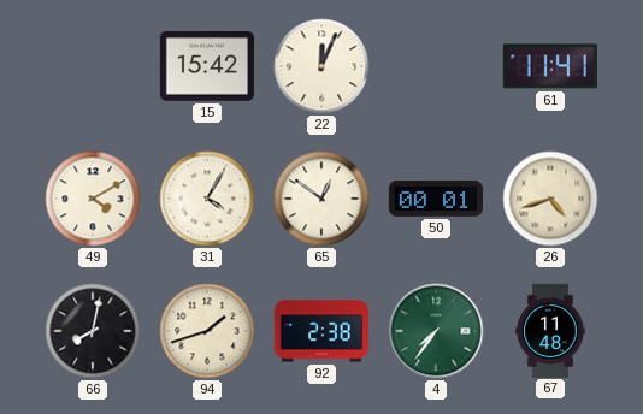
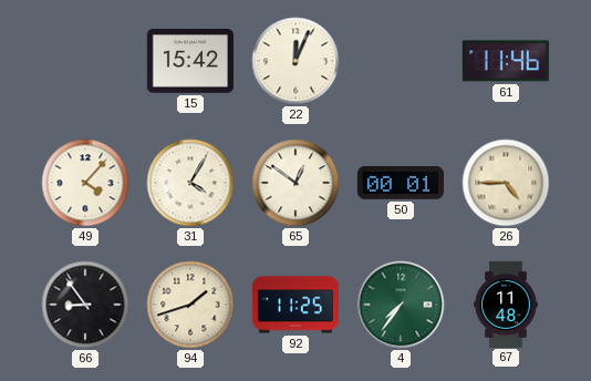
61: 11:41 -> 11:46 (506, 61)
49: 4:10 -> 4:07 (85, 183)
26: 4:42 -> 4:45 (506, 183)
66: 8:02 -> 8:54 (85, 305)
92: 2:38 -> 11:25 (295, 305)
